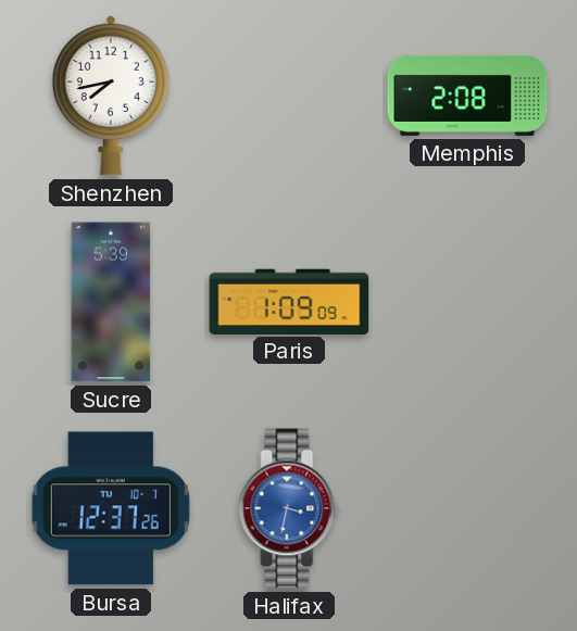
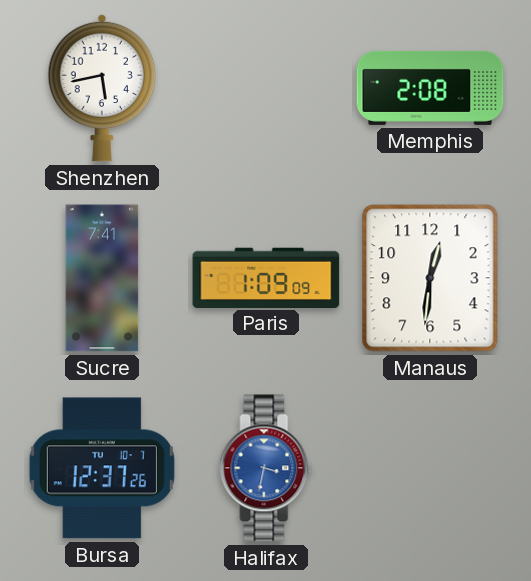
Shenzhen: 7:43 -> 5:43 (101, 88)
Sucre: 5:39 -> 7:41 (102, 278)
Manaus: none -> 12:31 (430, 278)
